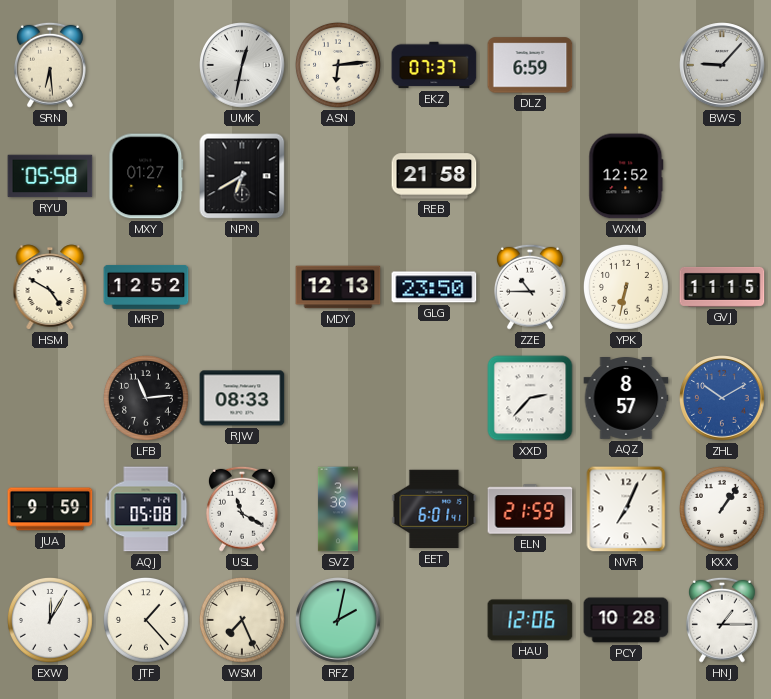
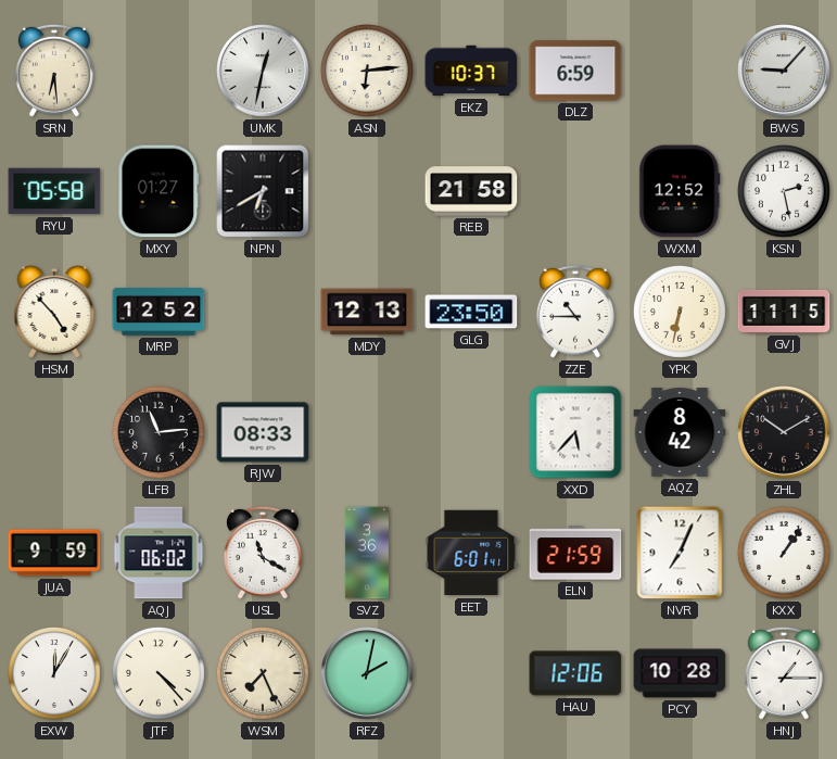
EKZ: 07:37 -> 10:37 (471, 71)
KSN: none -> 2:28 (785, 192)
HSM: 4:50 -> 4:53 (54, 312)
XXD: 2:37 -> 5:37 (575, 432)
AQZ: 8:57 -> 8:42 (680, 433)
ZHL dial: blue -> black (784, 432)
AQJ: 05:08 -> 06:02 (158, 553)
JTF: 1:23 -> 4:23 (160, 674)
